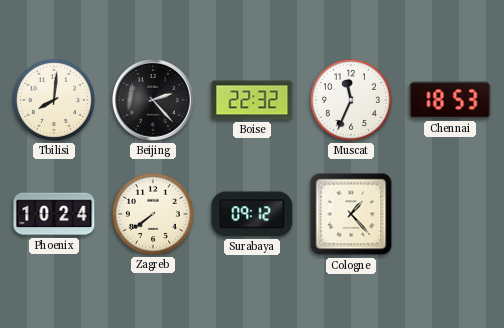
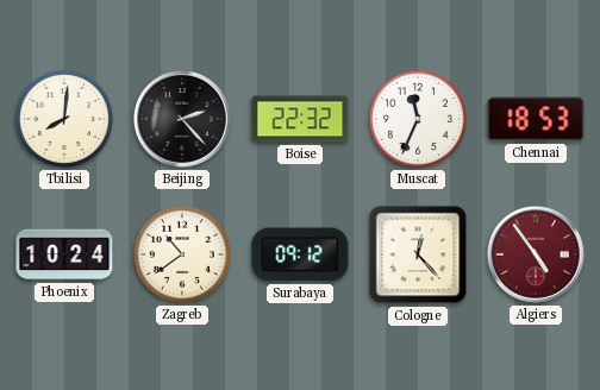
Zagreb: 7:39 -> 10:39 (182, 254)
Cologne: 1:23 -> 12:23 (418, 254)
Algiers: none -> 4:54 (536, 254)
